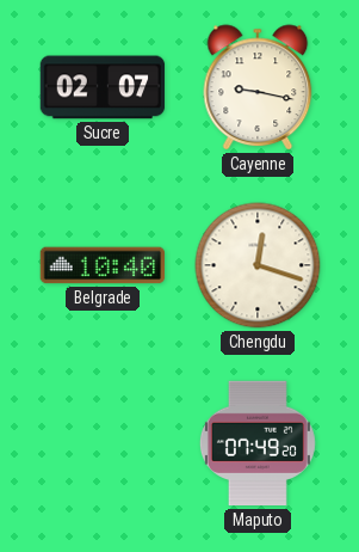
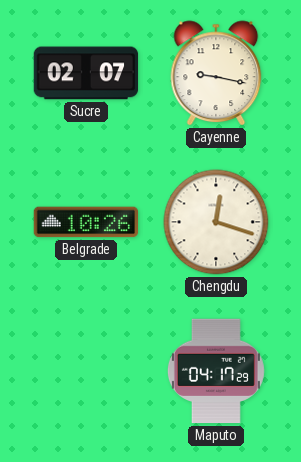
Belgrade: 10:40 -> 10:26 (86, 222)
Maputo: 07:49 -> 04:17 (216, 371)
